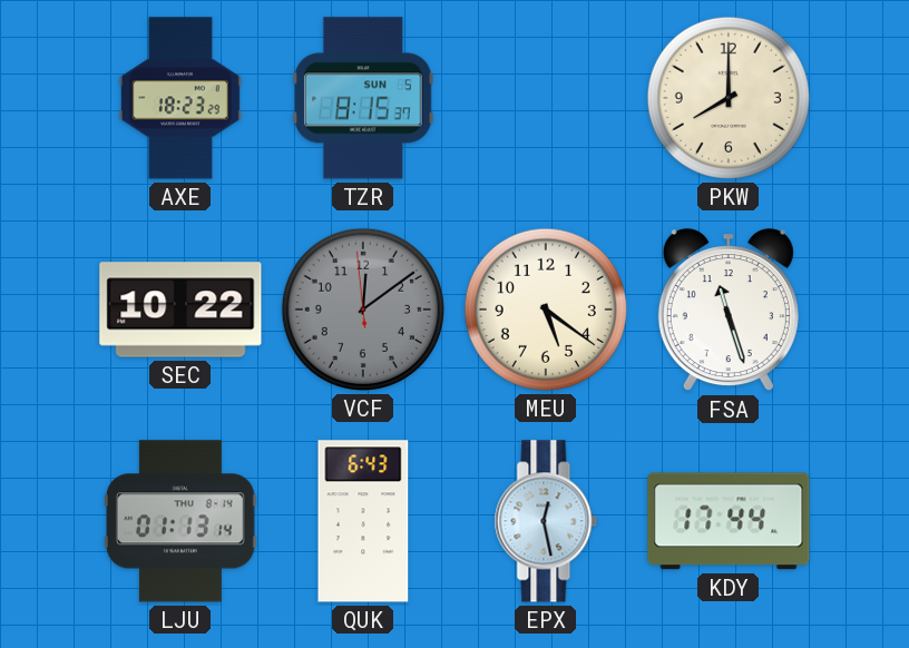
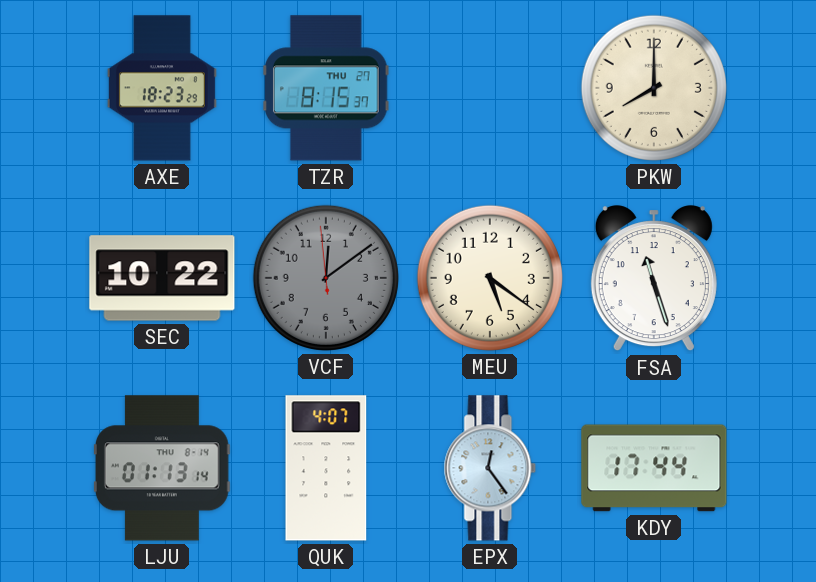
TZR date: SUN 5 -> THU 27 (326, 88)
QUK: 6:43 -> 4:07 (326, 468)
EPX: 12:28 -> 12:24 (490, 468)
